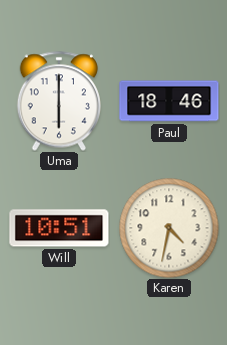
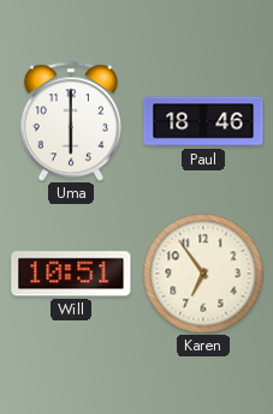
Karen: 4:32 -> 6:54 (203, 274)
